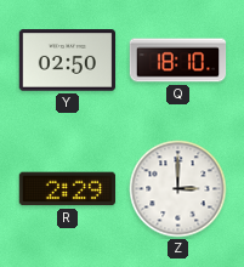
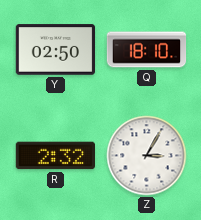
R: 2:29 -> 2:32 (56, 156)
Z: 3:00 -> 3:05 (147, 156)
